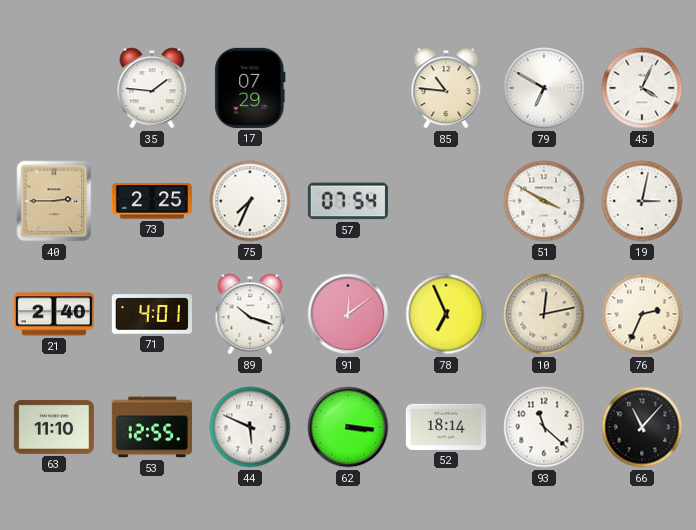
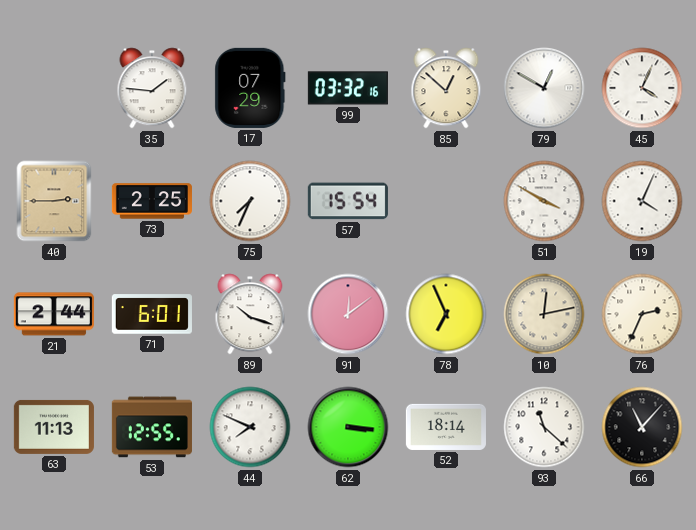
99: none -> 03:32 (348, 88)
85: 10:46 -> 12:52 (446, 88)
79: 6:50 -> 12:50 (544, 88)
57: 07:54 -> 15:54 (348, 201)
19: 3:02 -> 4:04 (642, 201)
21: 2:40 -> 2:44 (54, 314)
71: 4:01 -> 6:01 (152, 314)
63: 11:10 -> 11:13 (54, 427)
44: 5:49 -> 7:49 (250, 427)
